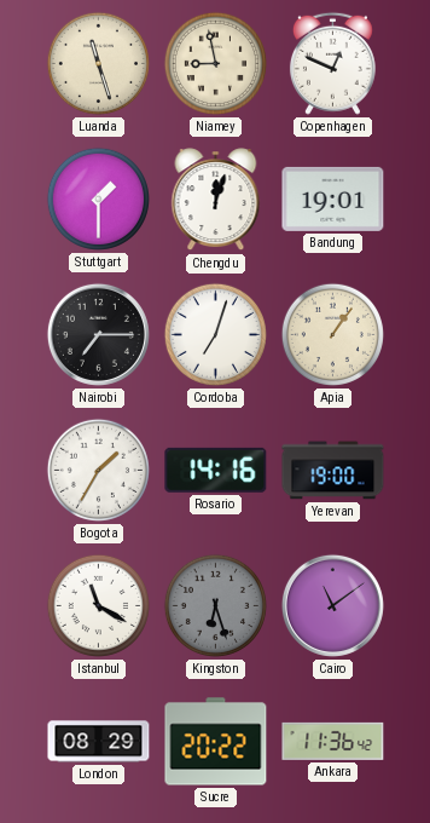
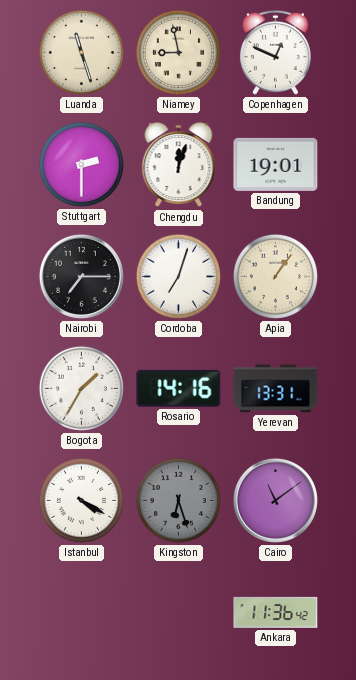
Stuttgart: 1:30 -> 2:30 (81, 164)
Yerevan: 19:00 -> 13:31 (276, 389)
Istanbul: 11:20 -> 4:20 (81, 500)
London: 08:29 -> none (99, 742)
Sucre: 20:22 -> none (216, 742)
